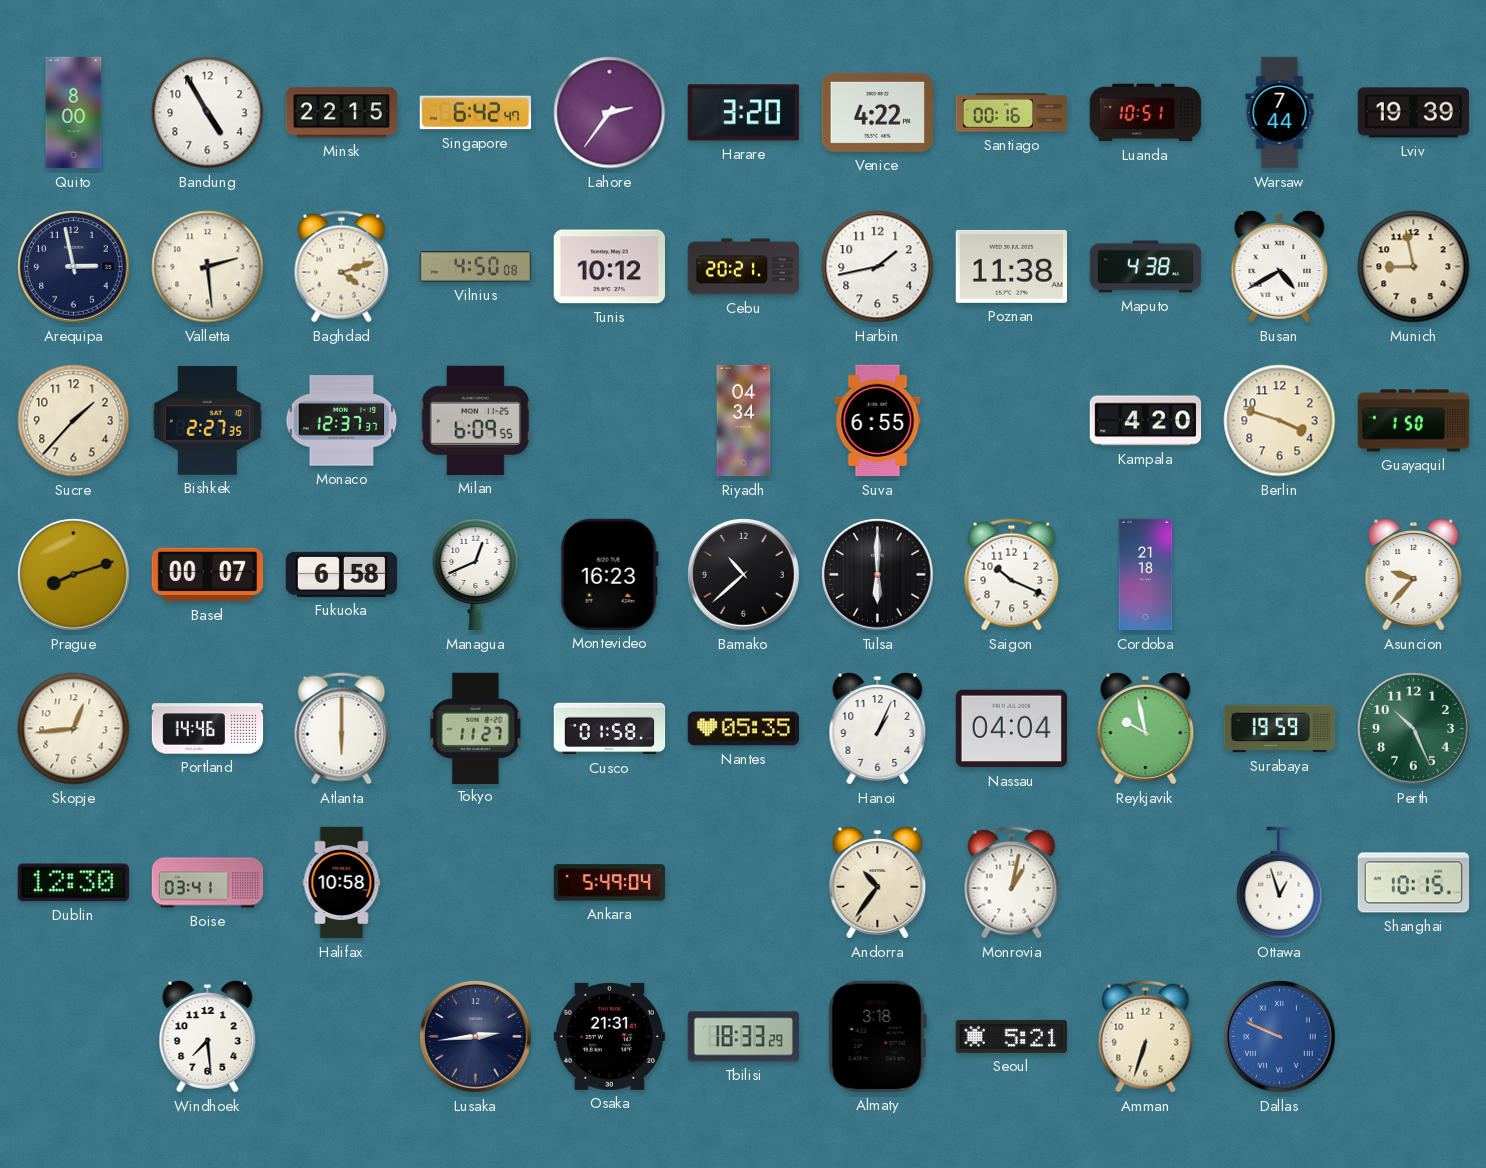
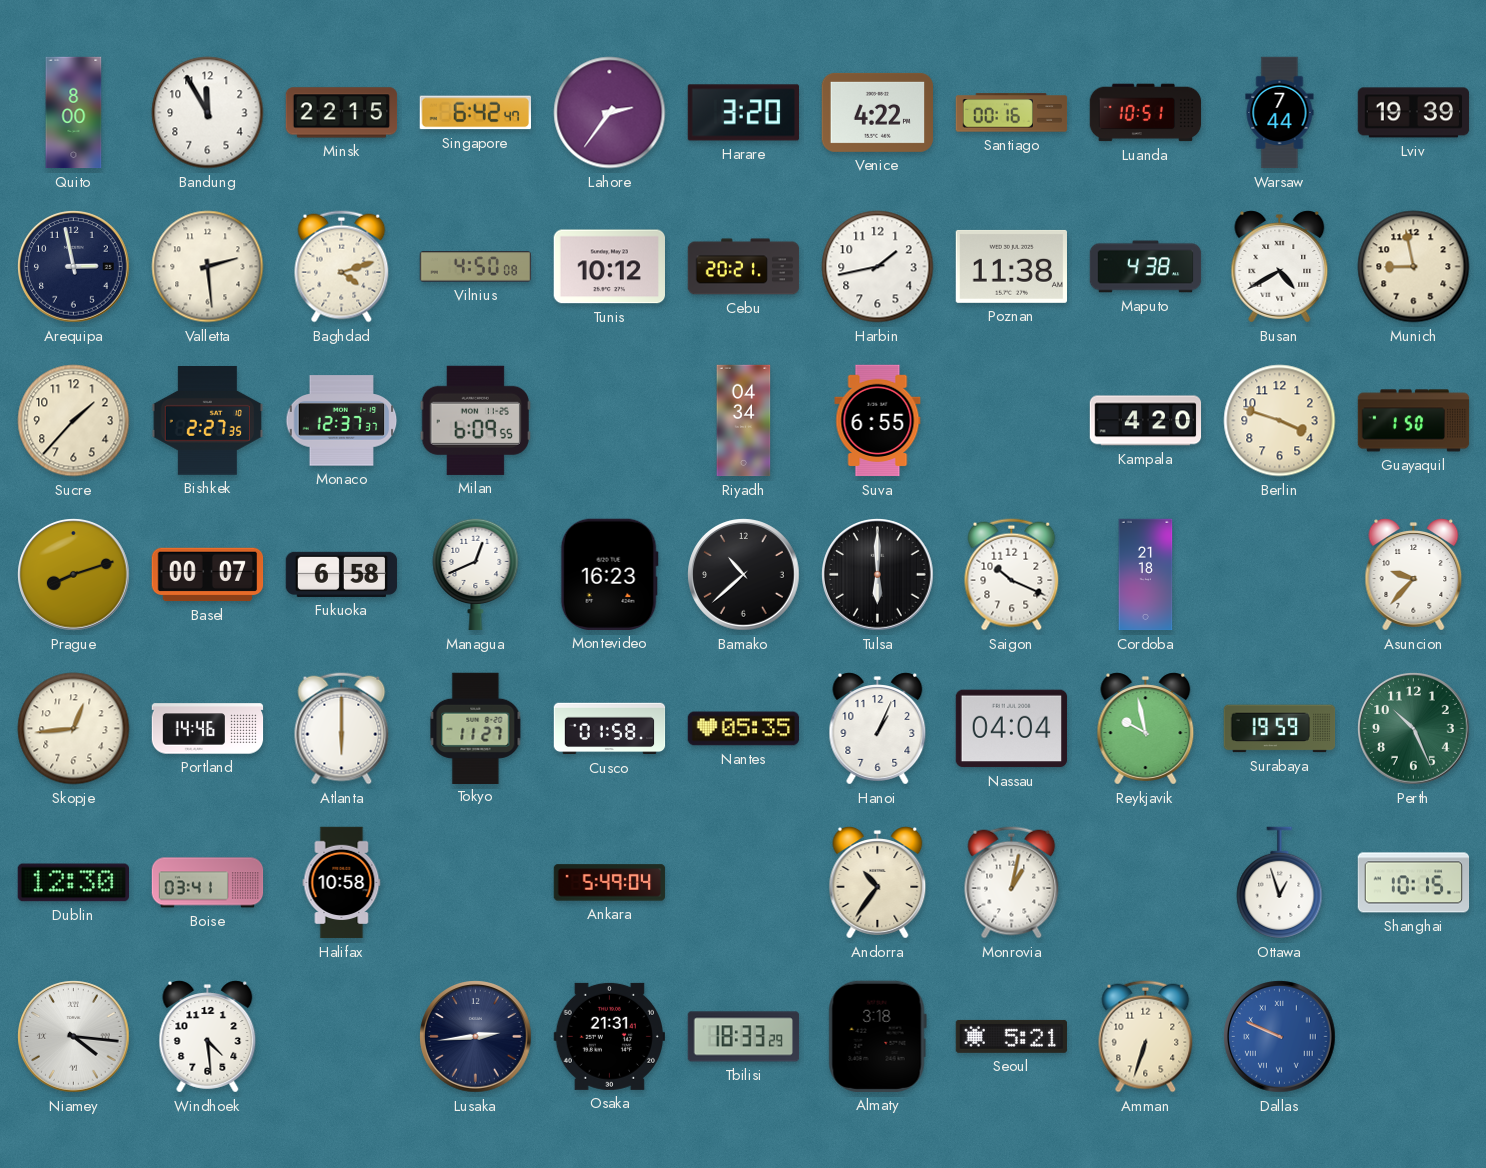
Bandung: 4:55 -> 11:55 (208, 113)
Niamey: none -> 4:16 (74, 1037)
Windhoek: 7:29 -> 4:29 (208, 1037)
